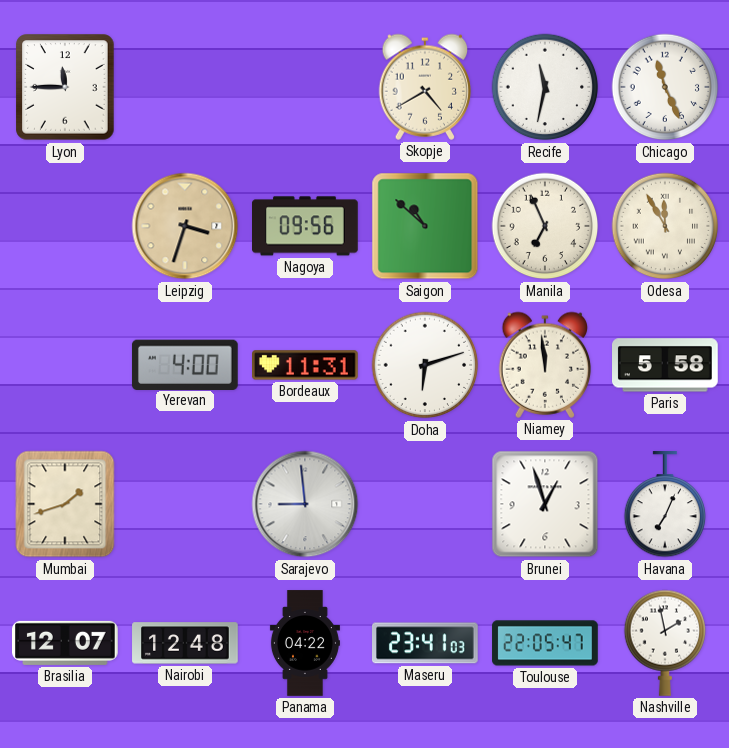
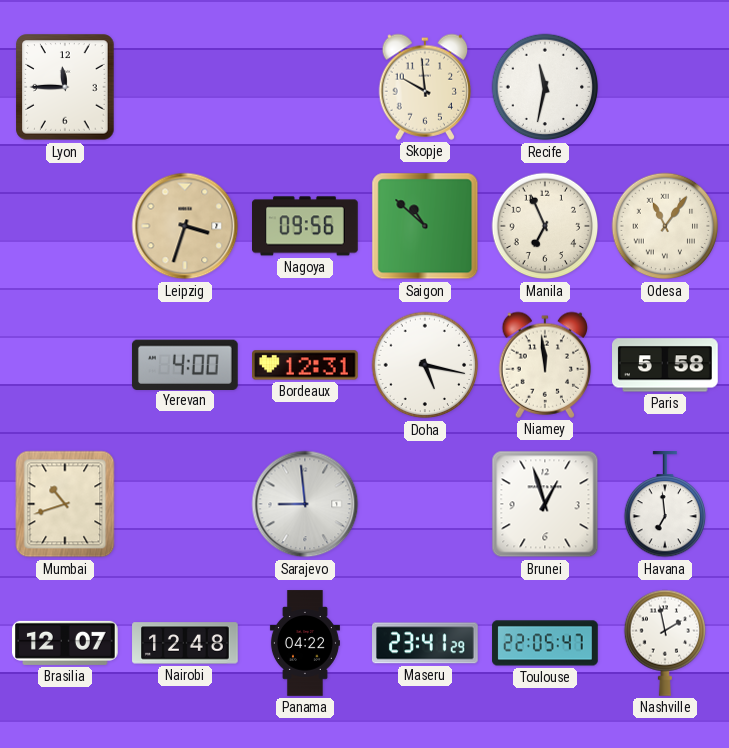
Skopje: 4:40 -> 9:59 (425, 87)
Chicago: 11:26 -> none (665, 87)
Odesa: 11:55 -> 11:06 (665, 226)
Bordeaux: 11:31 -> 12:31 (306, 365)
Doha: 6:12 -> 5:17 (425, 365)
Mumbai: 1:42 -> 10:42 (65, 504)
Havana: 7:04 -> 6:59 (664, 505)
Maseru: 23:41:03 -> 23:41:29 (426, 643)
